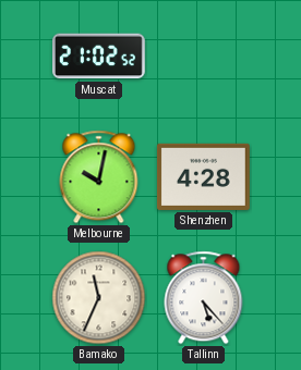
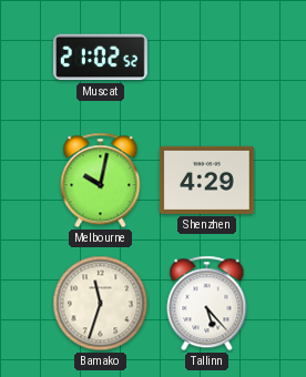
Shenzhen: 4:28 -> 4:29 (206, 180)
Bamako: 11:34 -> 11:33 (101, 304)
